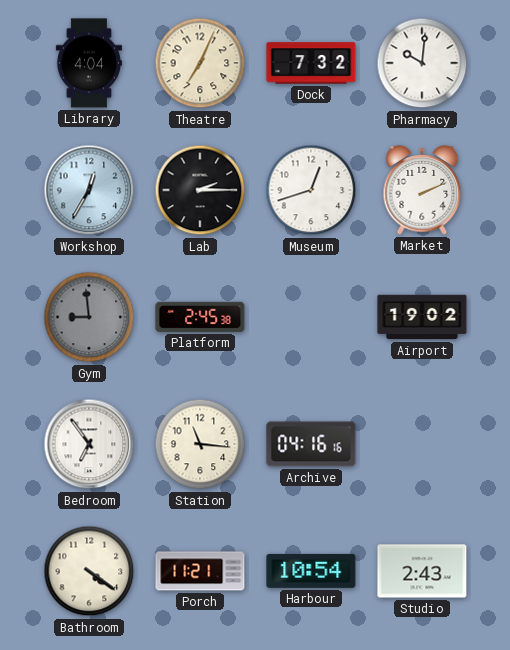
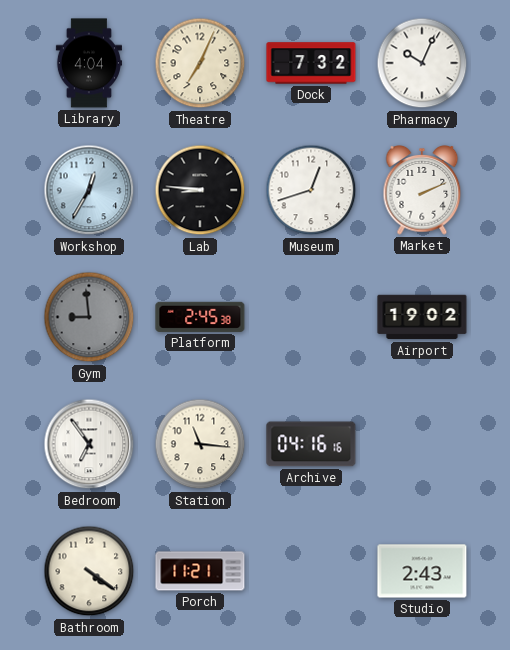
Pharmacy: 10:01 -> 10:04 (422, 63)
Lab: 2:15 -> 8:46 (200, 190)
Harbour: 10:54 -> none (311, 571)
